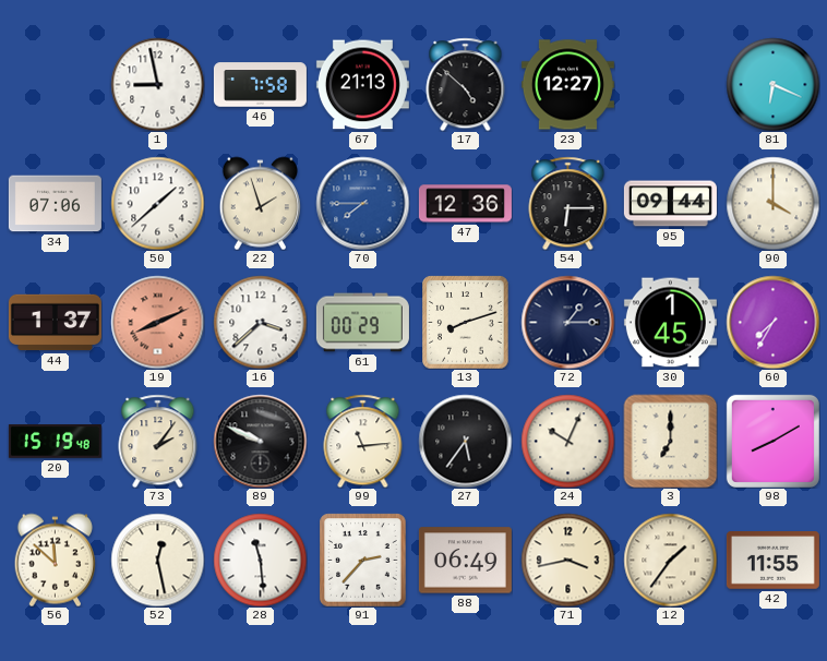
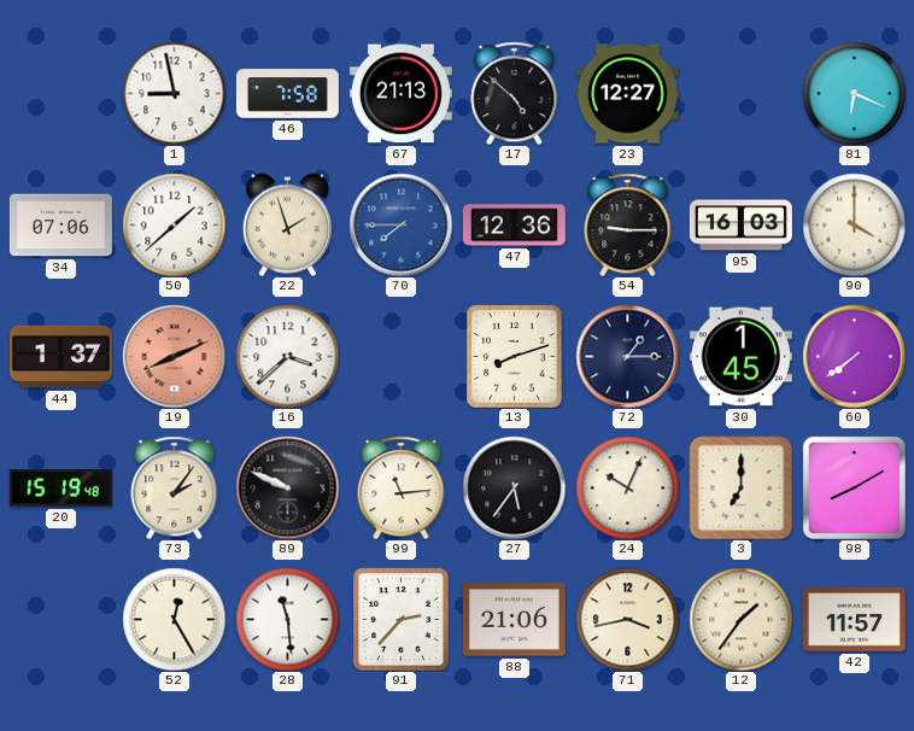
54: 6:15 -> 9:15 (628, 224)
95: 09:44 -> 16:03 (740, 226)
61: 00:29 -> none (362, 323)
60: 7:35 -> 7:39 (854, 356)
56: 11:52 -> none (55, 560)
52: 12:28 -> 12:25 (174, 619)
88: 06:49 -> 21:06 (514, 620)
42: 11:55 -> 11:57 (854, 620)
